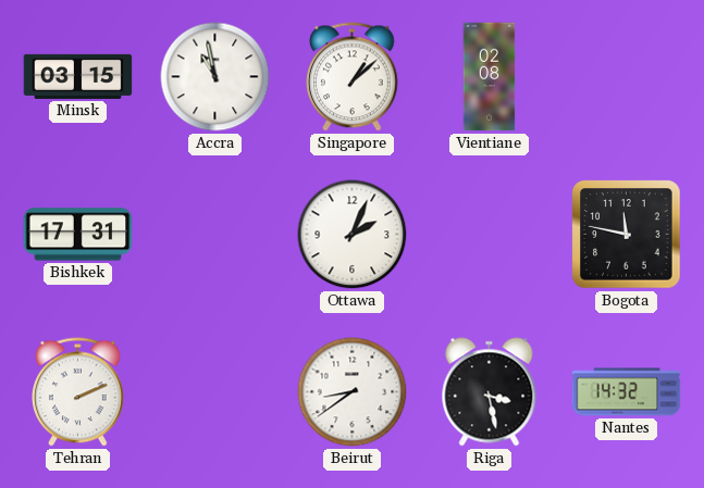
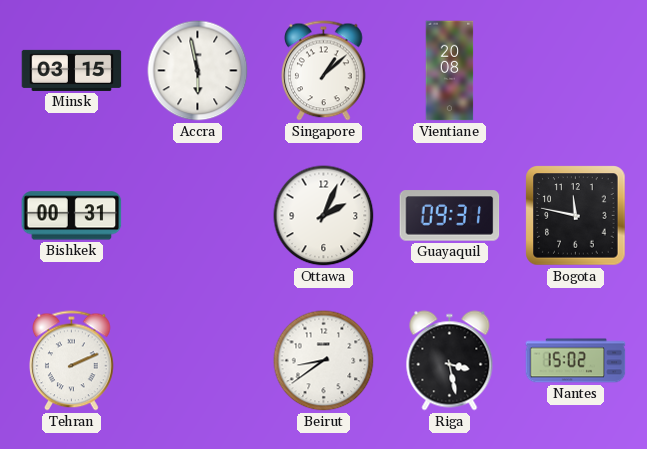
Accra: 10:58 -> 5:58 (198, 71)
Vientiane: 02:08 -> 20:08 (450, 71)
Bishkek: 17:31 -> 00:31 (72, 216)
Guayaquil: none -> 09:31 (450, 216)
Nantes: 14:32 -> 15:02 (576, 361)
